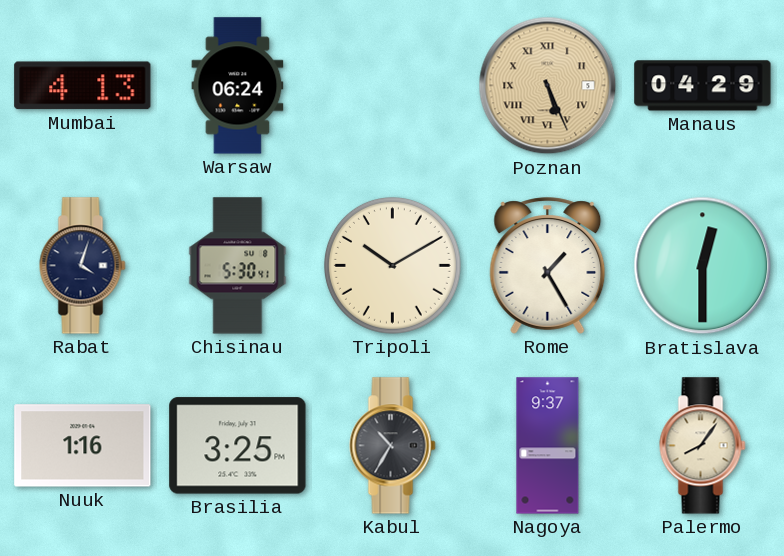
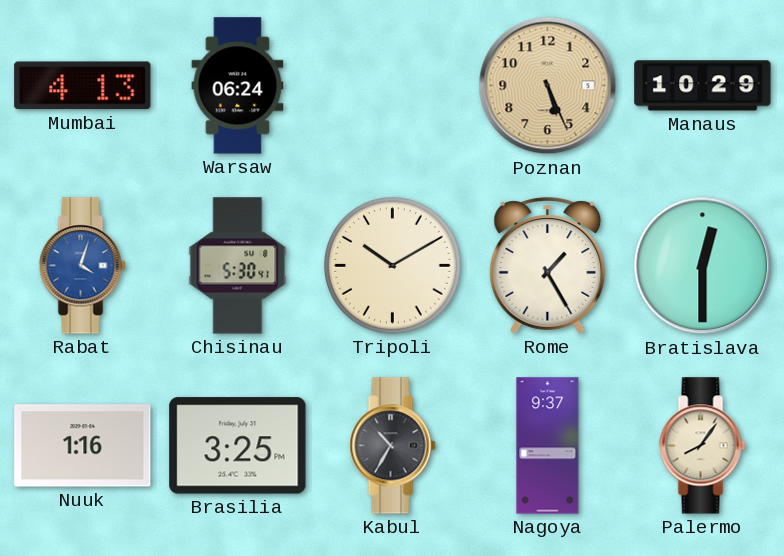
Poznan numerals: Roman -> Arabic (548, 86)
Manaus: 04:29 -> 10:29 (703, 86)
Rabat dial: navy -> blue (83, 266)
